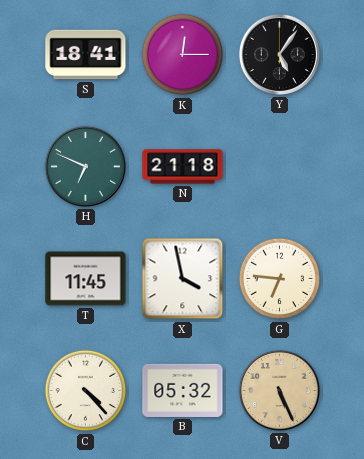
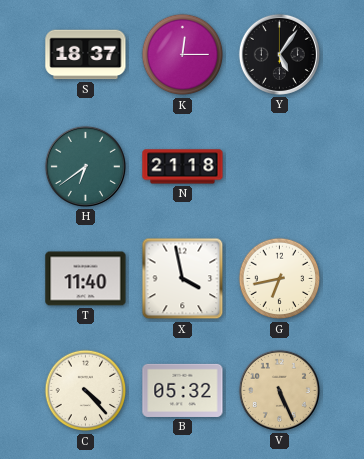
S: 18:41 -> 18:37 (86, 55)
H: 6:49 -> 6:39 (85, 166)
T: 11:45 -> 11:40 (86, 279)
G: 6:46 -> 6:43 (280, 279)
